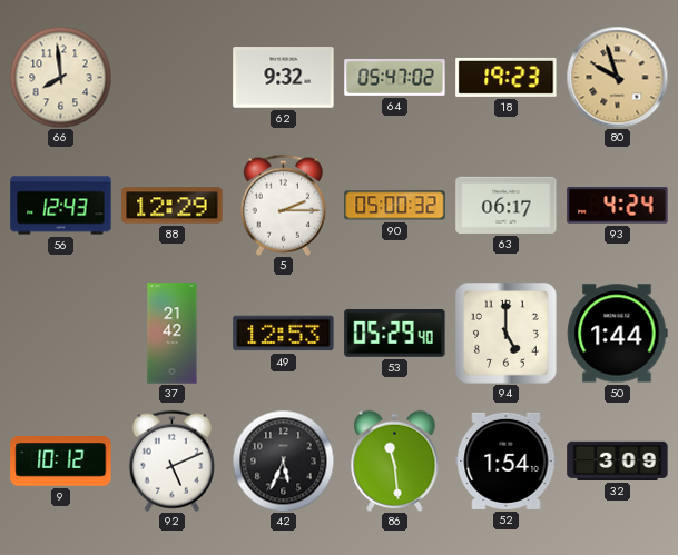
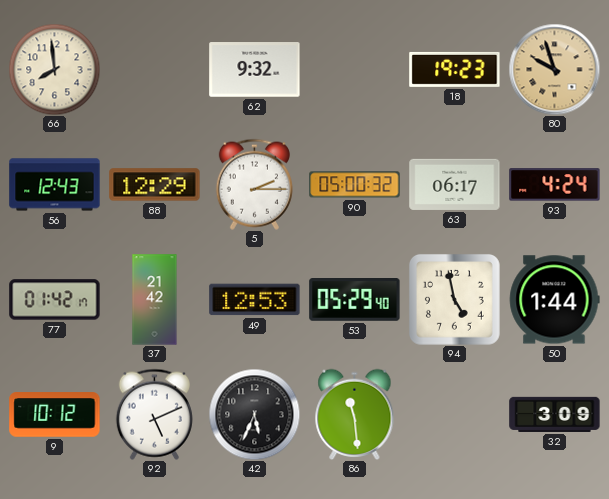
64: 05:47 -> none (395, 77)
77: none -> 01:42 (55, 300)
94: 5:00 -> 4:58 (454, 299)
52: 1:54 -> none (507, 460)
